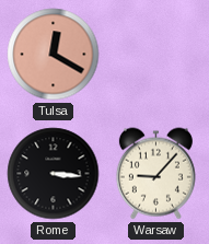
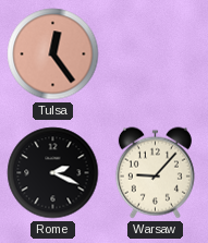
Tulsa: 12:20 -> 12:24 (53, 54)
Rome: 3:16 -> 2:19 (53, 173)
